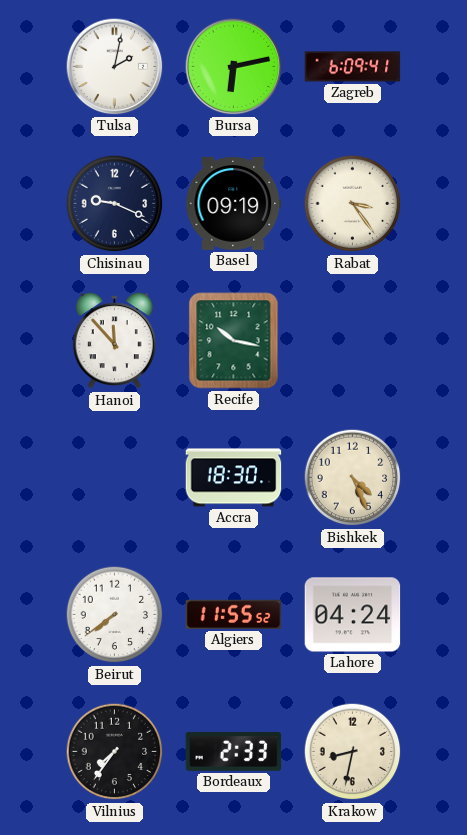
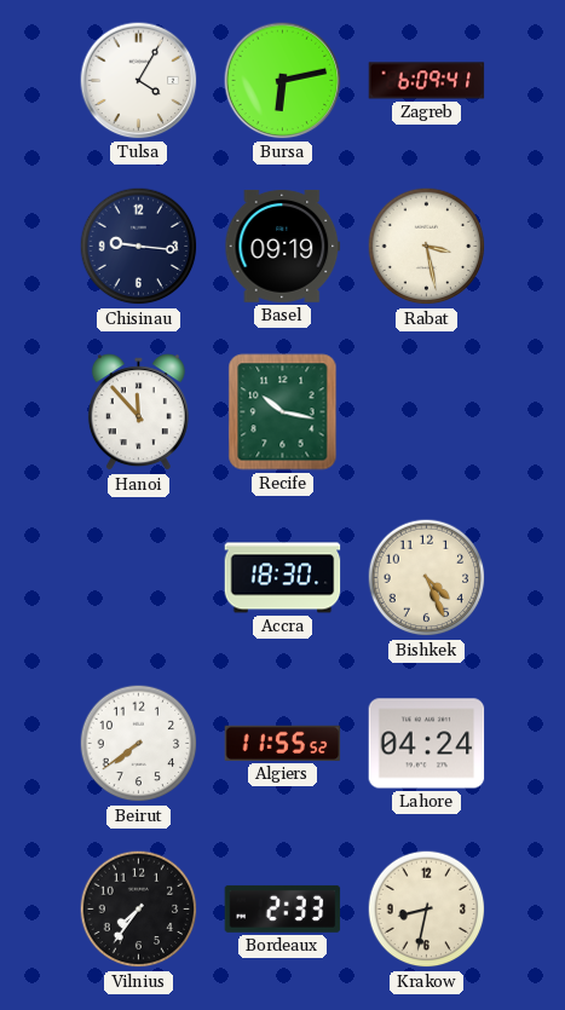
Tulsa: 2:02 -> 4:05 (139, 81)
Chisinau: 9:19 -> 9:16 (139, 247)
Rabat: 3:24 -> 3:28 (427, 247)
